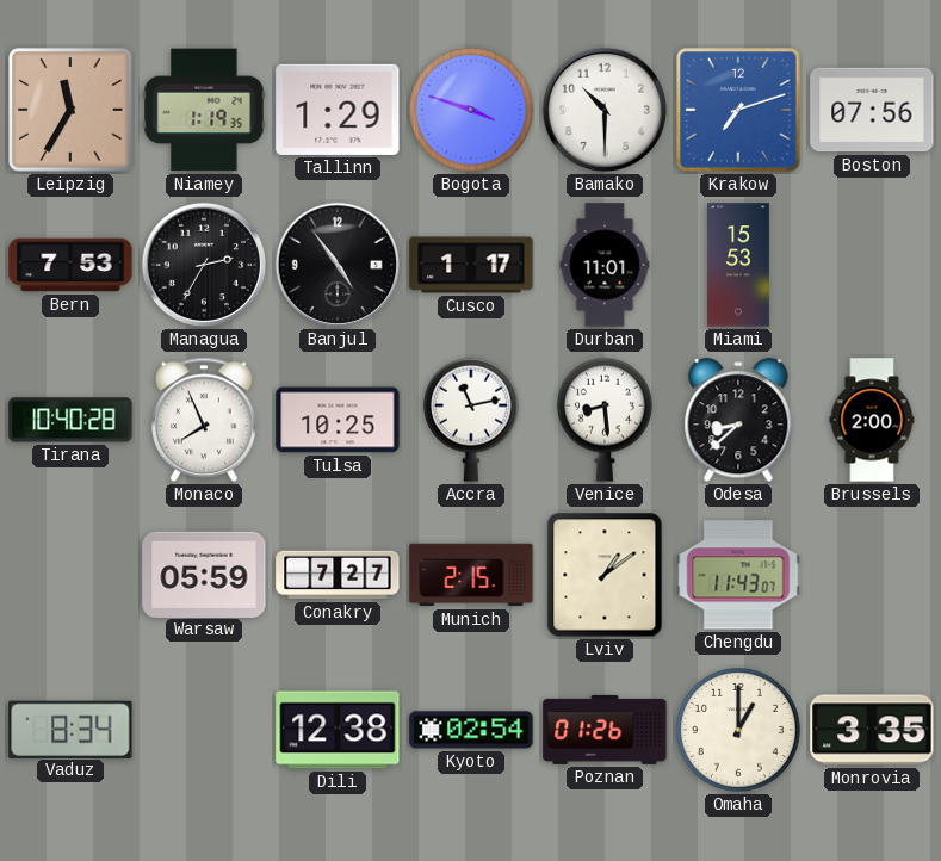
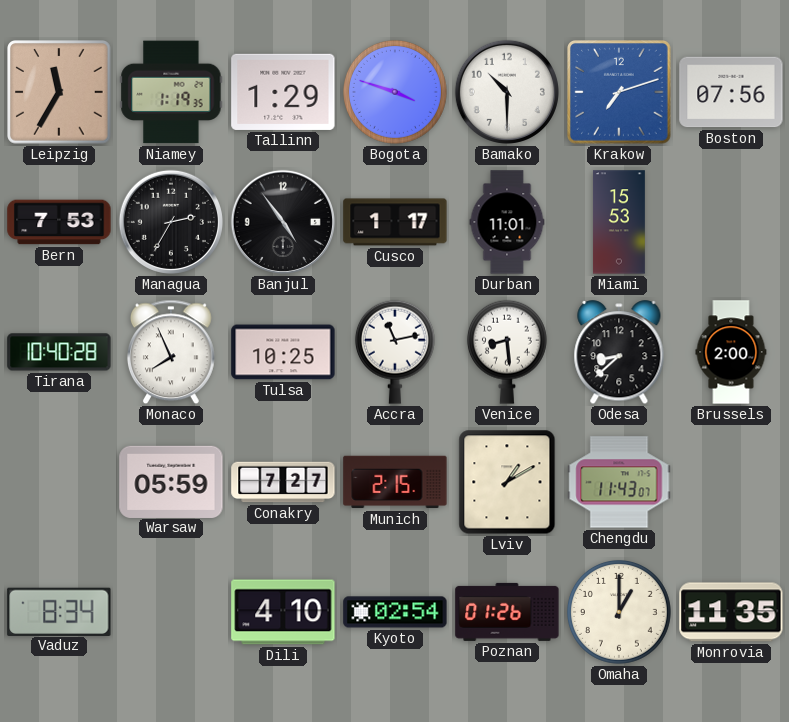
Lviv: 1:09 -> 1:10 (507, 482)
Dili: 12:38 -> 4:10 (283, 612)
Monrovia: 3:35 -> 11:35 (731, 612)
